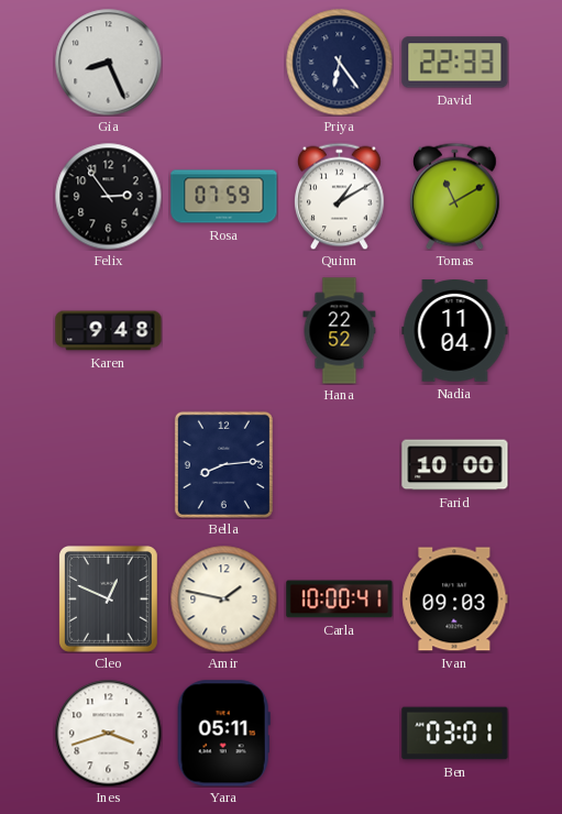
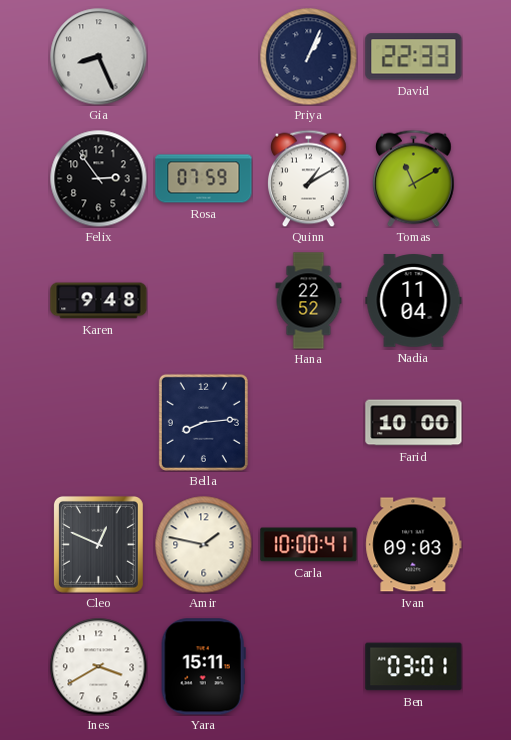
Priya: 6:24 -> 1:04 (308, 56)
Ines: 3:42 -> 3:40 (98, 666)
Yara: 05:11 -> 15:11 (203, 667)
